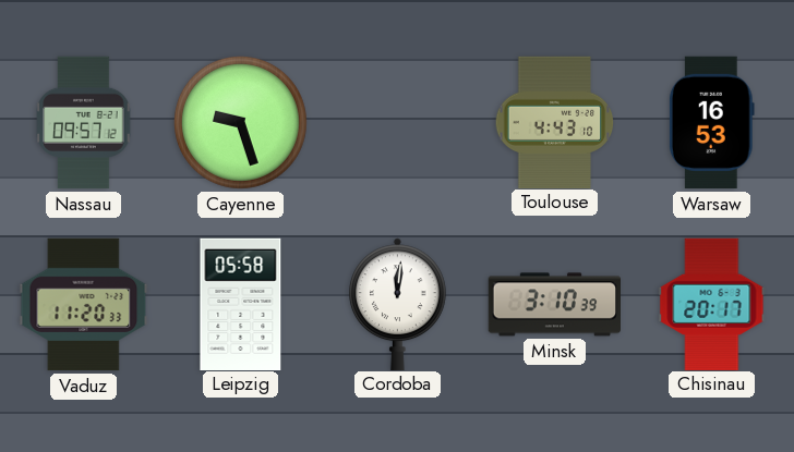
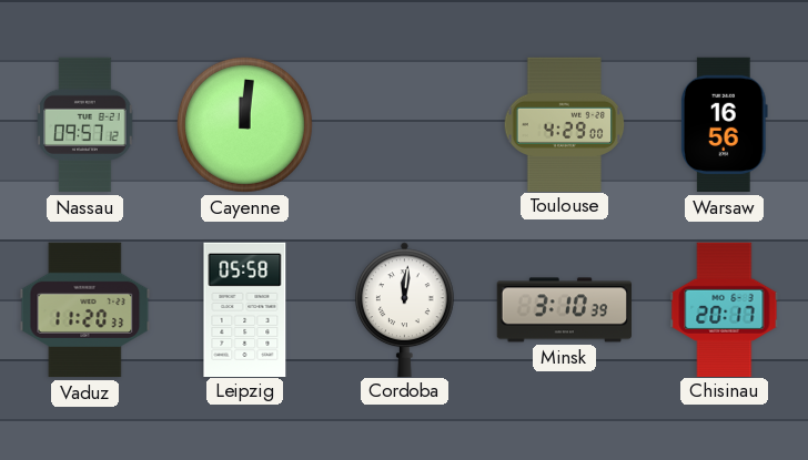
Cayenne: 9:27 -> 12:01 (244, 124)
Toulouse: 4:43 -> 4:29 (565, 124)
Warsaw: 16:53 -> 16:56 (724, 125)
